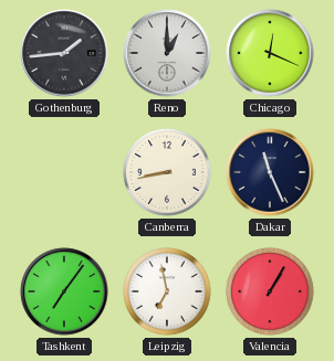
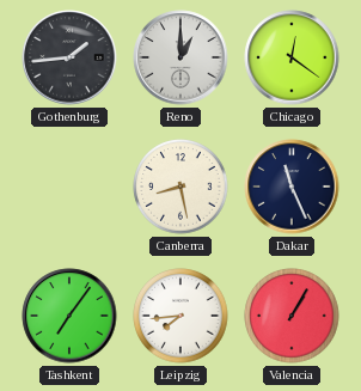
Chicago: 12:19 -> 12:21 (292, 57)
Canberra: 8:43 -> 8:28 (180, 187)
Leipzig: 6:58 -> 7:44 (180, 316)
